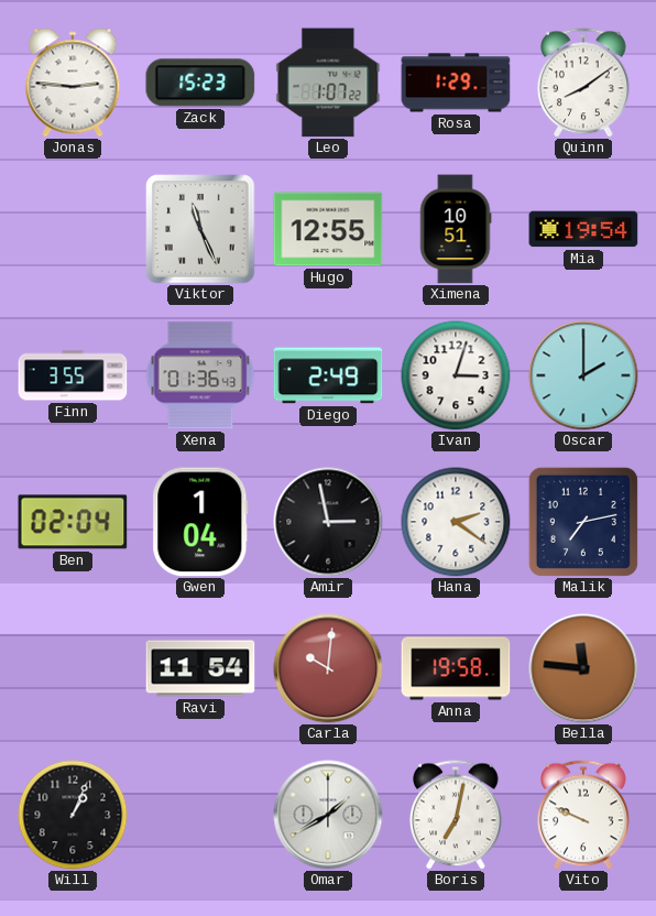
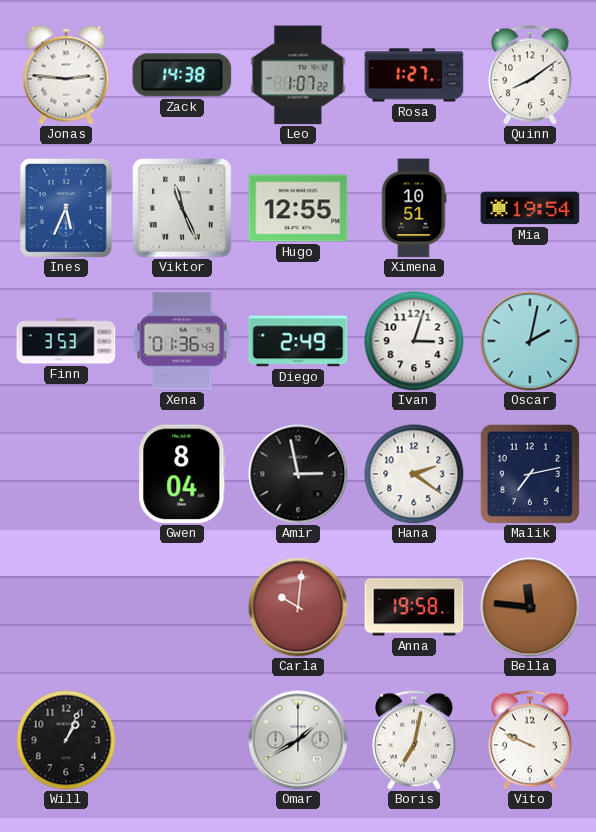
Zack: 15:23 -> 14:38 (182, 75)
Rosa: 1:29 -> 1:27 (414, 75)
Ines: none -> 5:34 (66, 209)
Finn: 3:55 -> 3:53 (66, 341)
Oscar: 2:00 -> 2:02 (530, 341)
Ben: 02:04 -> none (73, 522)
Gwen: 1:04 -> 8:04 (182, 474)
Ravi: 11:54 -> none (200, 668)
